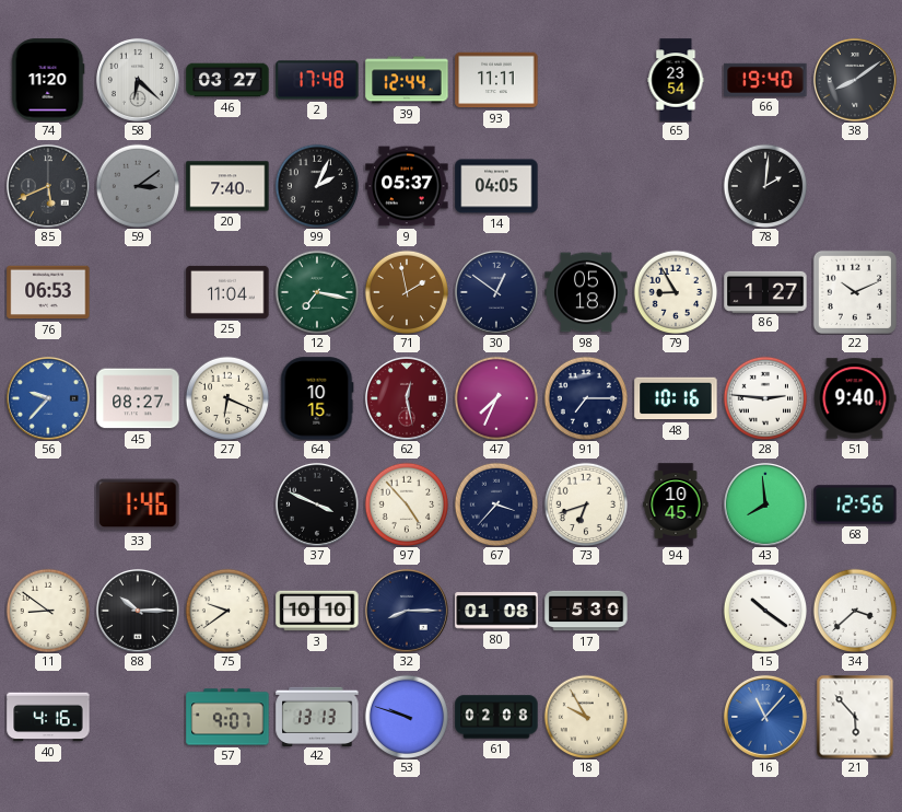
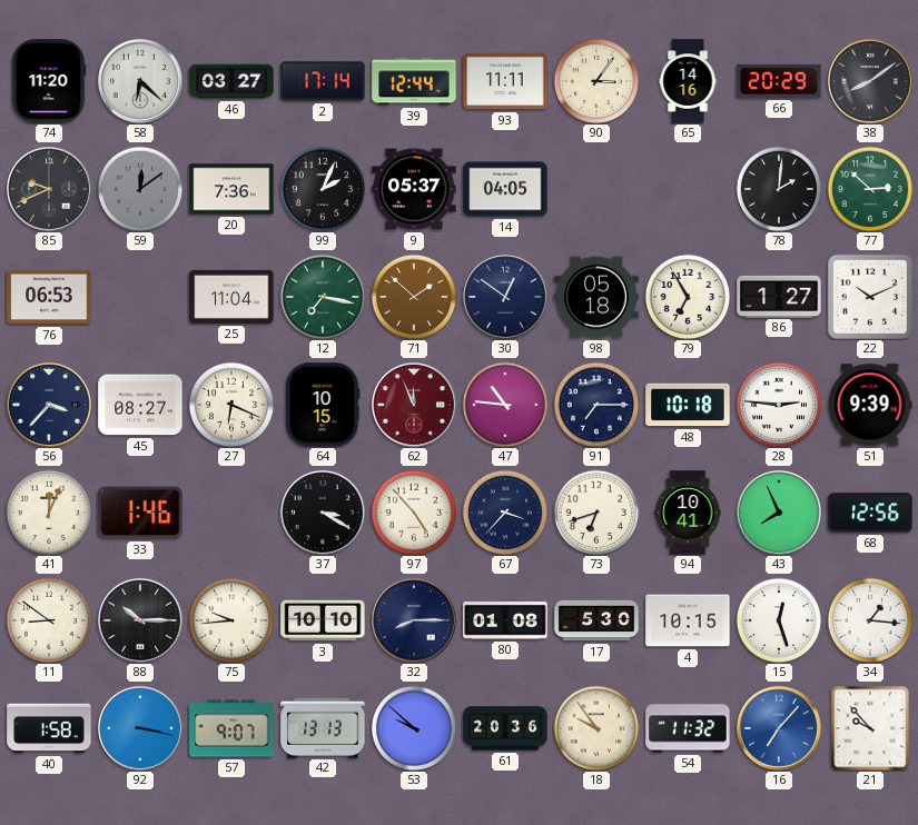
2: 17:48 -> 17:14 (323, 81)
90: none -> 3:06 (596, 81)
65: 23:54 -> 14:16 (688, 81)
66: 19:40 -> 20:29 (779, 81)
85: 5:41 -> 9:41 (49, 189)
59: 3:09 -> 12:09 (140, 189)
20: 7:40 -> 7:36 (231, 189)
77: none -> 2:52 (870, 189)
71: 1:58 -> 1:52 (414, 297)
79: 8:55 -> 6:55 (688, 297)
56: 9:37 -> 3:37 (49, 405)
56 dial: blue -> navy (49, 405)
62: 12:28 -> 11:56 (414, 405)
47: 7:34 -> 10:46 (505, 405)
48: 10:16 -> 10:18 (688, 405)
51: 9:40 -> 9:39 (870, 405)
41: none -> 12:04 (49, 513)
37: 3:49 -> 3:20 (323, 513)
94: 10:45 -> 10:41 (688, 513)
43: 7:59 -> 7:56 (779, 513)
75: 9:39 -> 9:44 (231, 620)
4: none -> 10:15 (688, 620)
15: 10:21 -> 12:27 (779, 620)
34: 3:38 -> 1:16 (870, 620)
40: 4:16 -> 1:58 (49, 728)
92: none -> 3:17 (140, 728)
53: 9:48 -> 9:52 (414, 728)
61: 02:08 -> 20:36 (505, 728)
18: 9:55 -> 9:54 (596, 728)
54: none -> 11:32 (688, 728)
16: 11:07 -> 7:07 (779, 728)
21: 5:53 -> 9:53 (870, 728)
